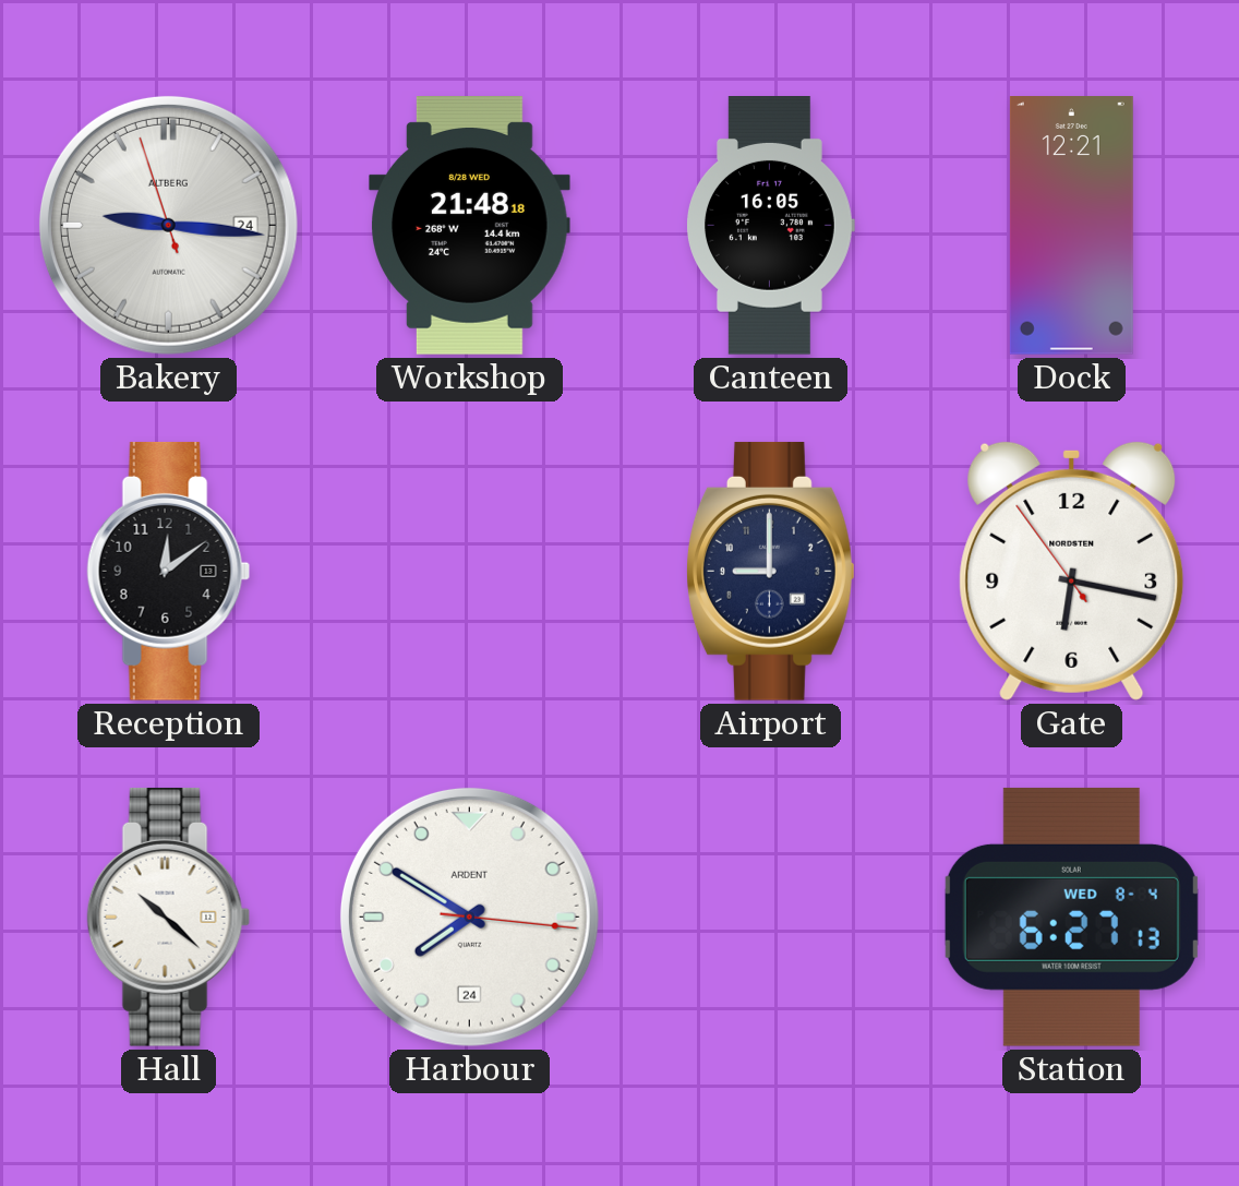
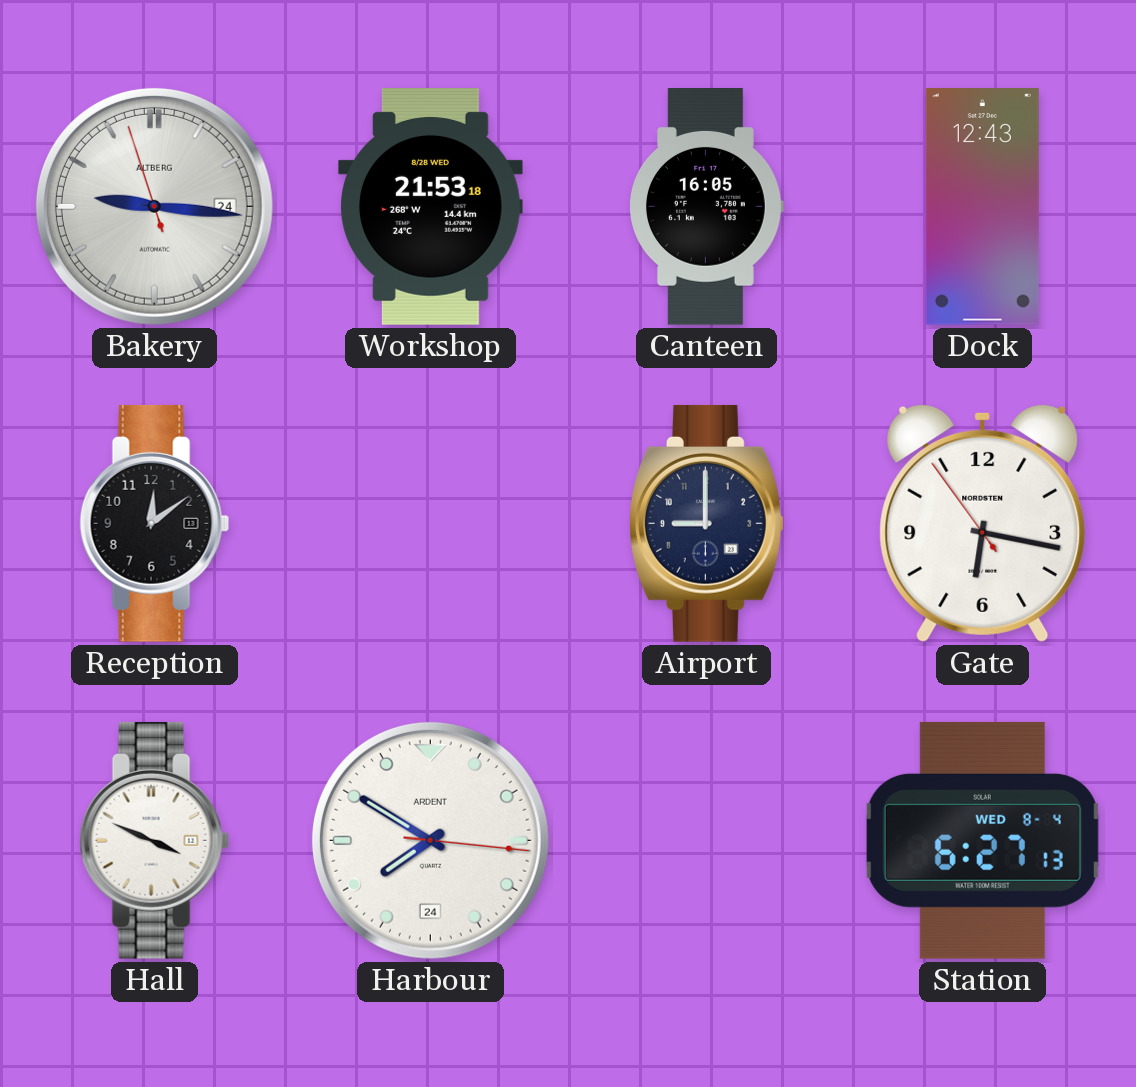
Workshop: 21:48 -> 21:53 (431, 207)
Dock: 12:21 -> 12:43 (982, 207)
Hall: 10:22 -> 3:49 (155, 840)
